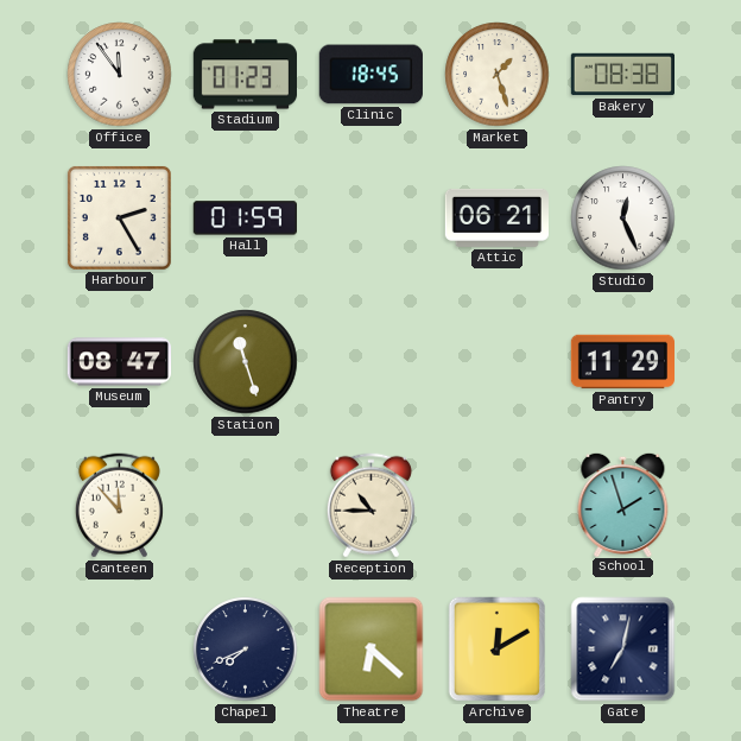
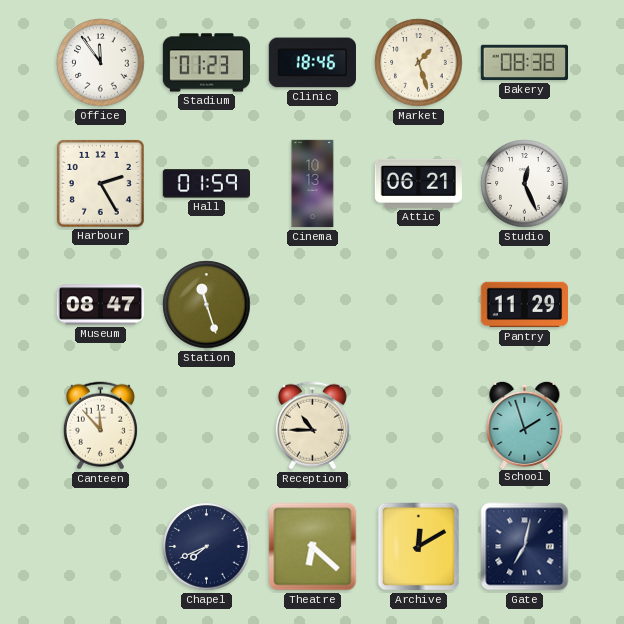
Clinic: 18:45 -> 18:46 (312, 63)
Cinema: none -> 10:13 (313, 184)
